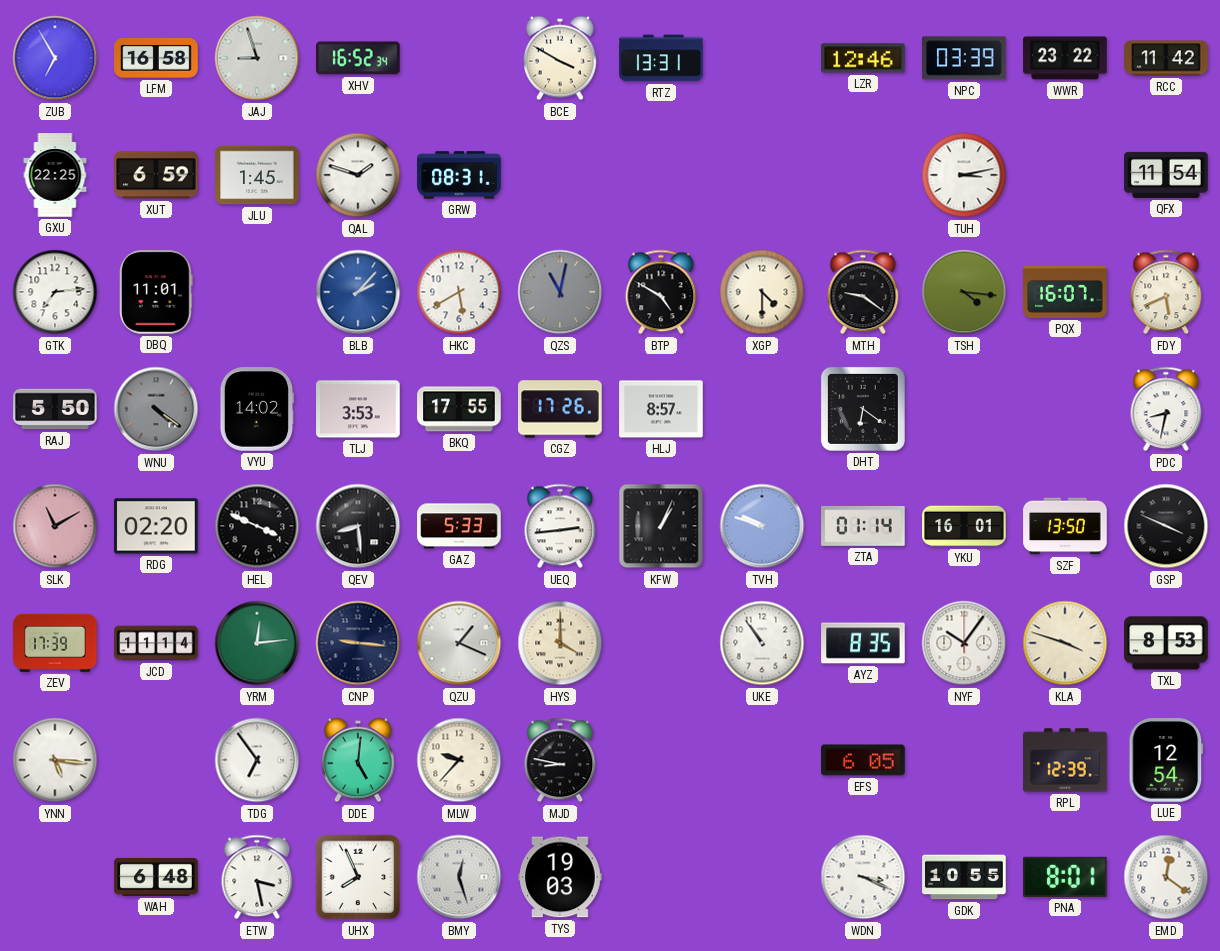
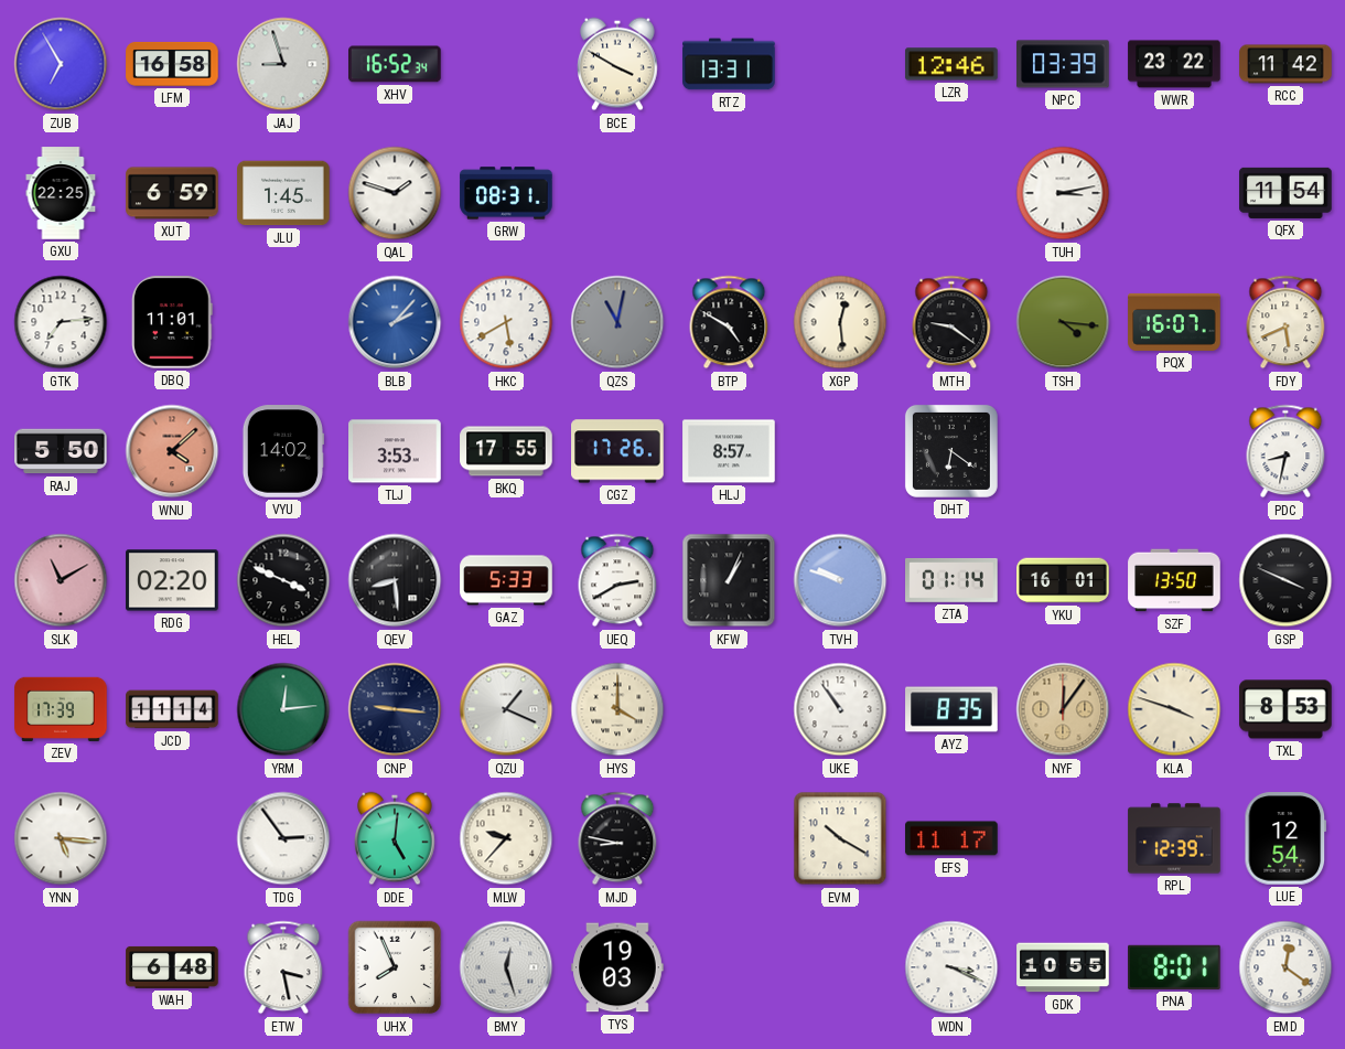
XGP: 4:30 -> 12:29 (840, 322)
WNU: 4:21 -> 4:08 (172, 451)
WNU dial: grey -> salmon (172, 451)
UEQ: 2:44 -> 2:40 (617, 580)
NYF: 10:06 -> 12:06 (1063, 709)
NYF dial: white -> champagne (1063, 709)
TDG: 6:54 -> 2:54 (283, 838)
EVM: none -> 10:20 (840, 838)
EFS: 6:05 -> 11:17 (951, 838)
